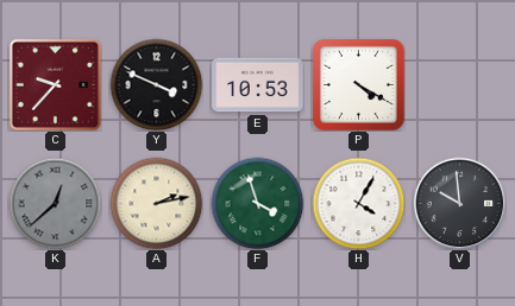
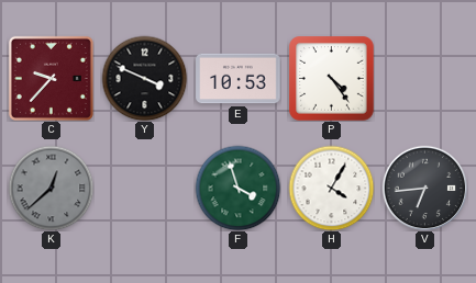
P: 4:20 -> 4:24 (332, 79)
A: 2:13 -> none (156, 203)
V: 9:59 -> 6:44 (424, 188)
